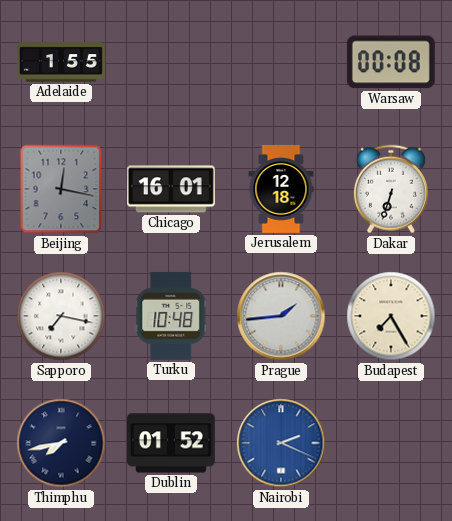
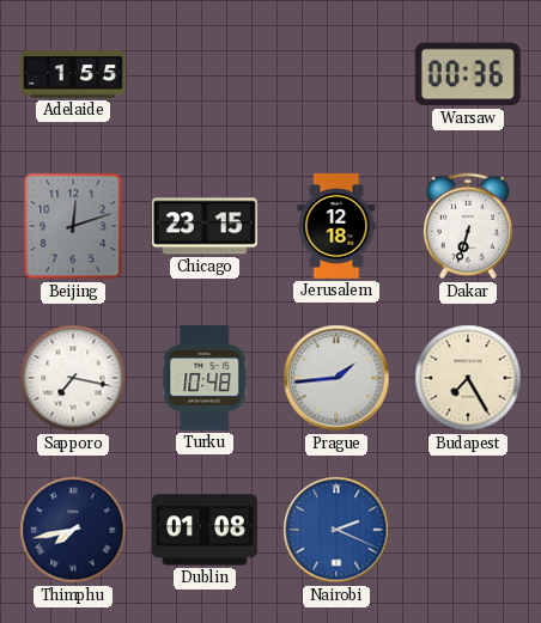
Warsaw: 00:08 -> 00:36 (468, 74)
Beijing: 12:17 -> 12:12 (73, 226)
Chicago: 16:01 -> 23:15 (205, 226)
Dublin: 01:52 -> 01:08 (205, 530)
